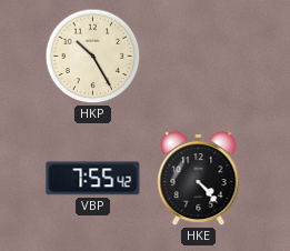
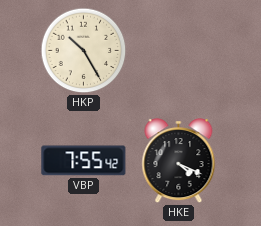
HKE: 4:23 -> 4:19 (179, 161)
